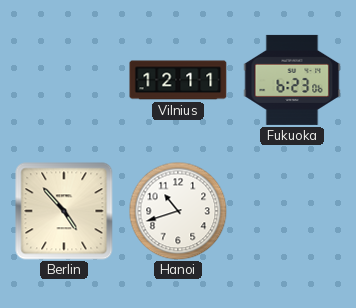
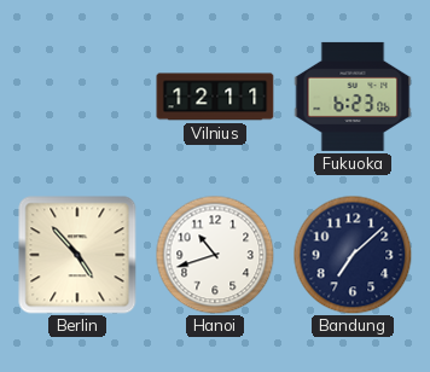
Bandung: none -> 7:08 (353, 255)
